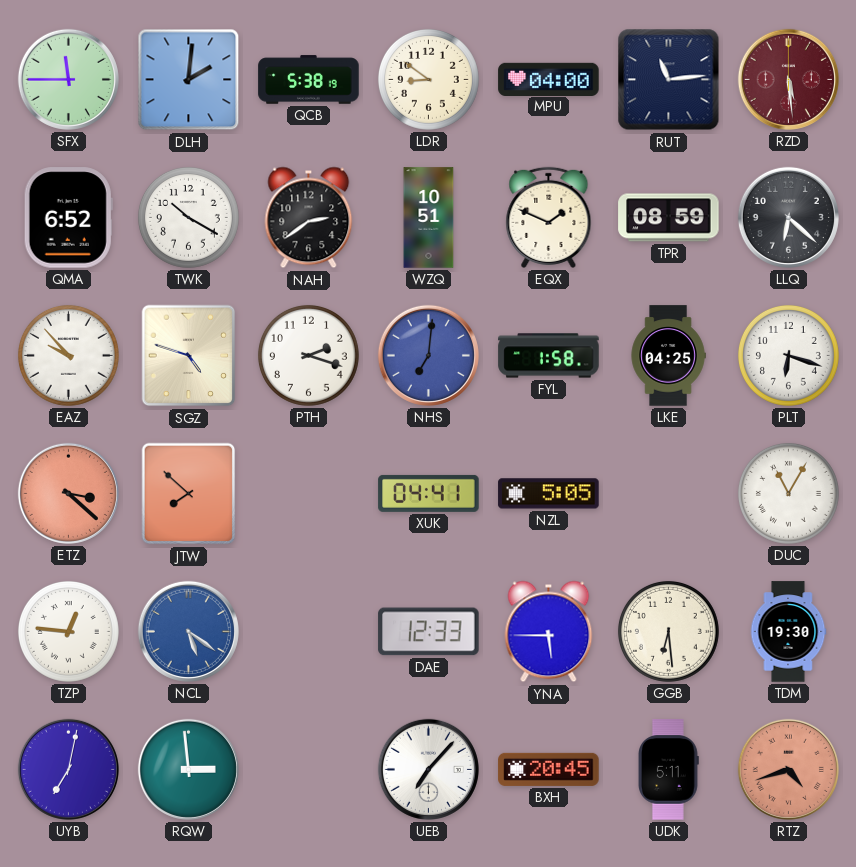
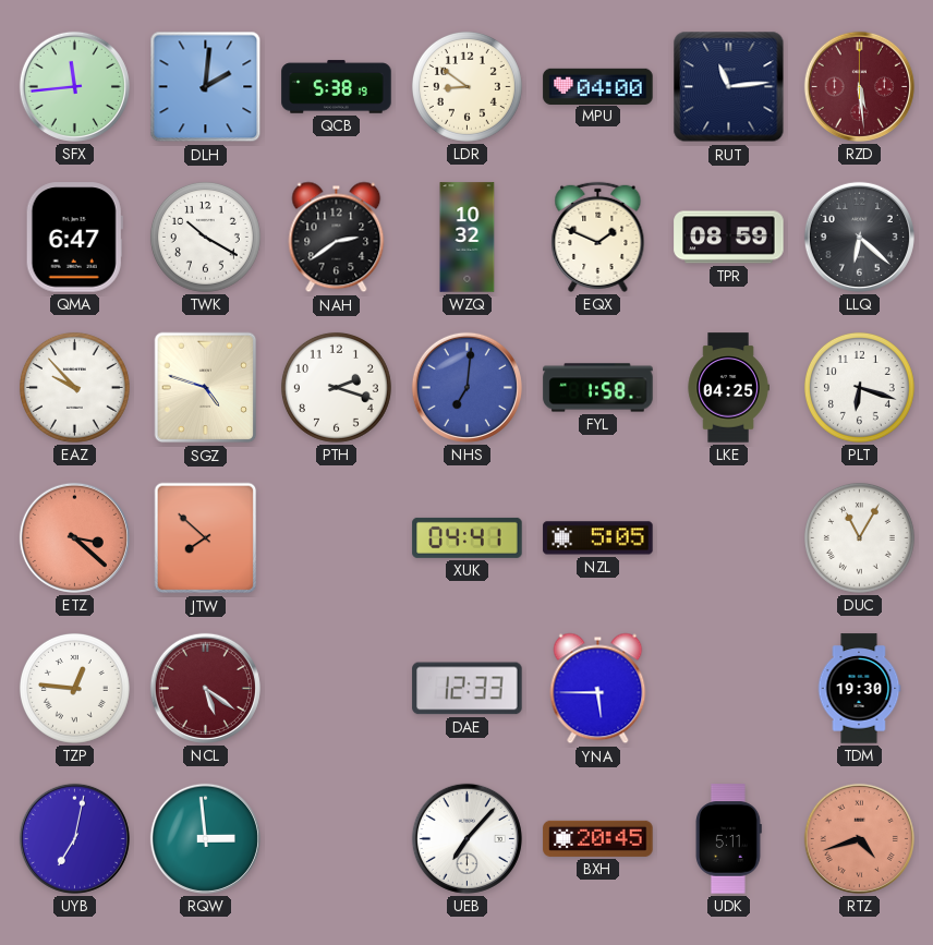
SFX: 11:45 -> 11:44 (74, 86)
QMA: 6:52 -> 6:47 (74, 238)
WZQ: 10:51 -> 10:32 (468, 238)
NCL dial: blue -> burgundy (205, 688)
GGB: 6:29 -> none (668, 631)
